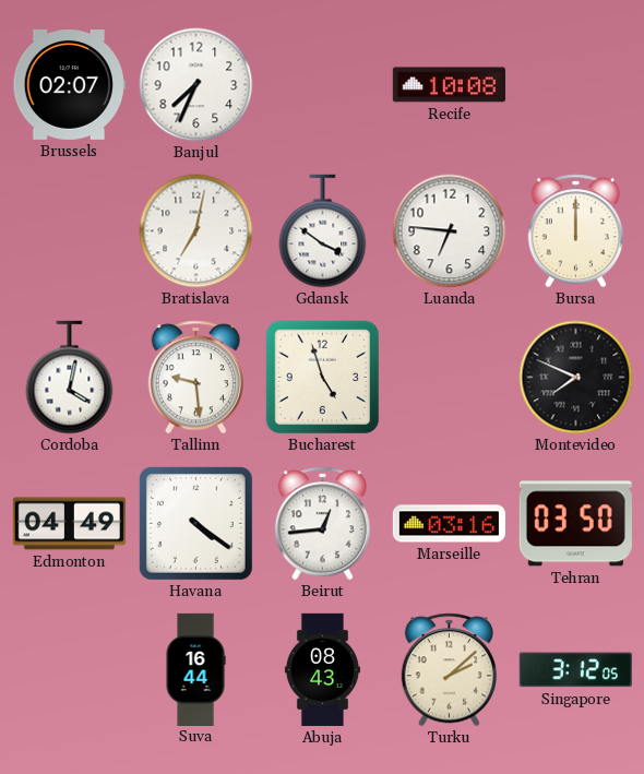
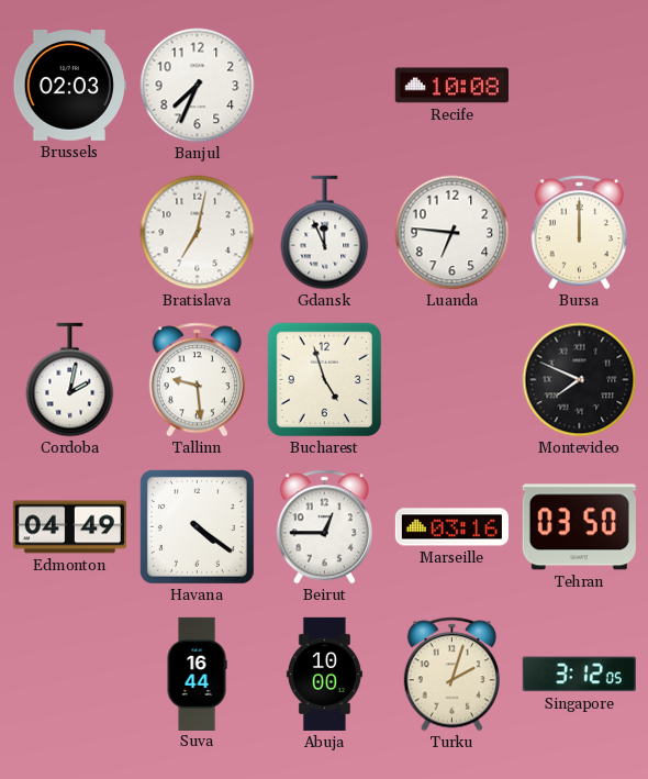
Brussels: 02:07 -> 02:03 (69, 86)
Gdansk: 3:51 -> 11:56 (325, 233)
Cordoba: 4:02 -> 2:02 (70, 380)
Beirut: 12:44 -> 12:45 (324, 527)
Abuja: 08:43 -> 10:00 (324, 674)
Turku: 2:08 -> 2:03 (451, 675)
